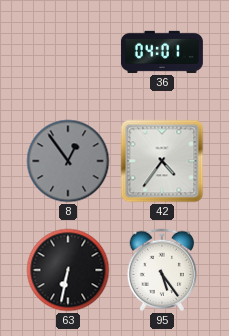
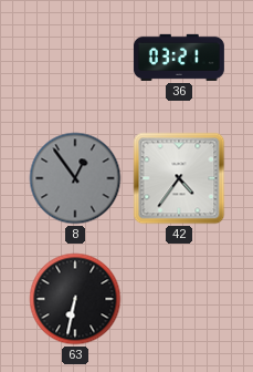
36: 04:01 -> 03:21 (179, 58)
95: 5:24 -> none (162, 270)
